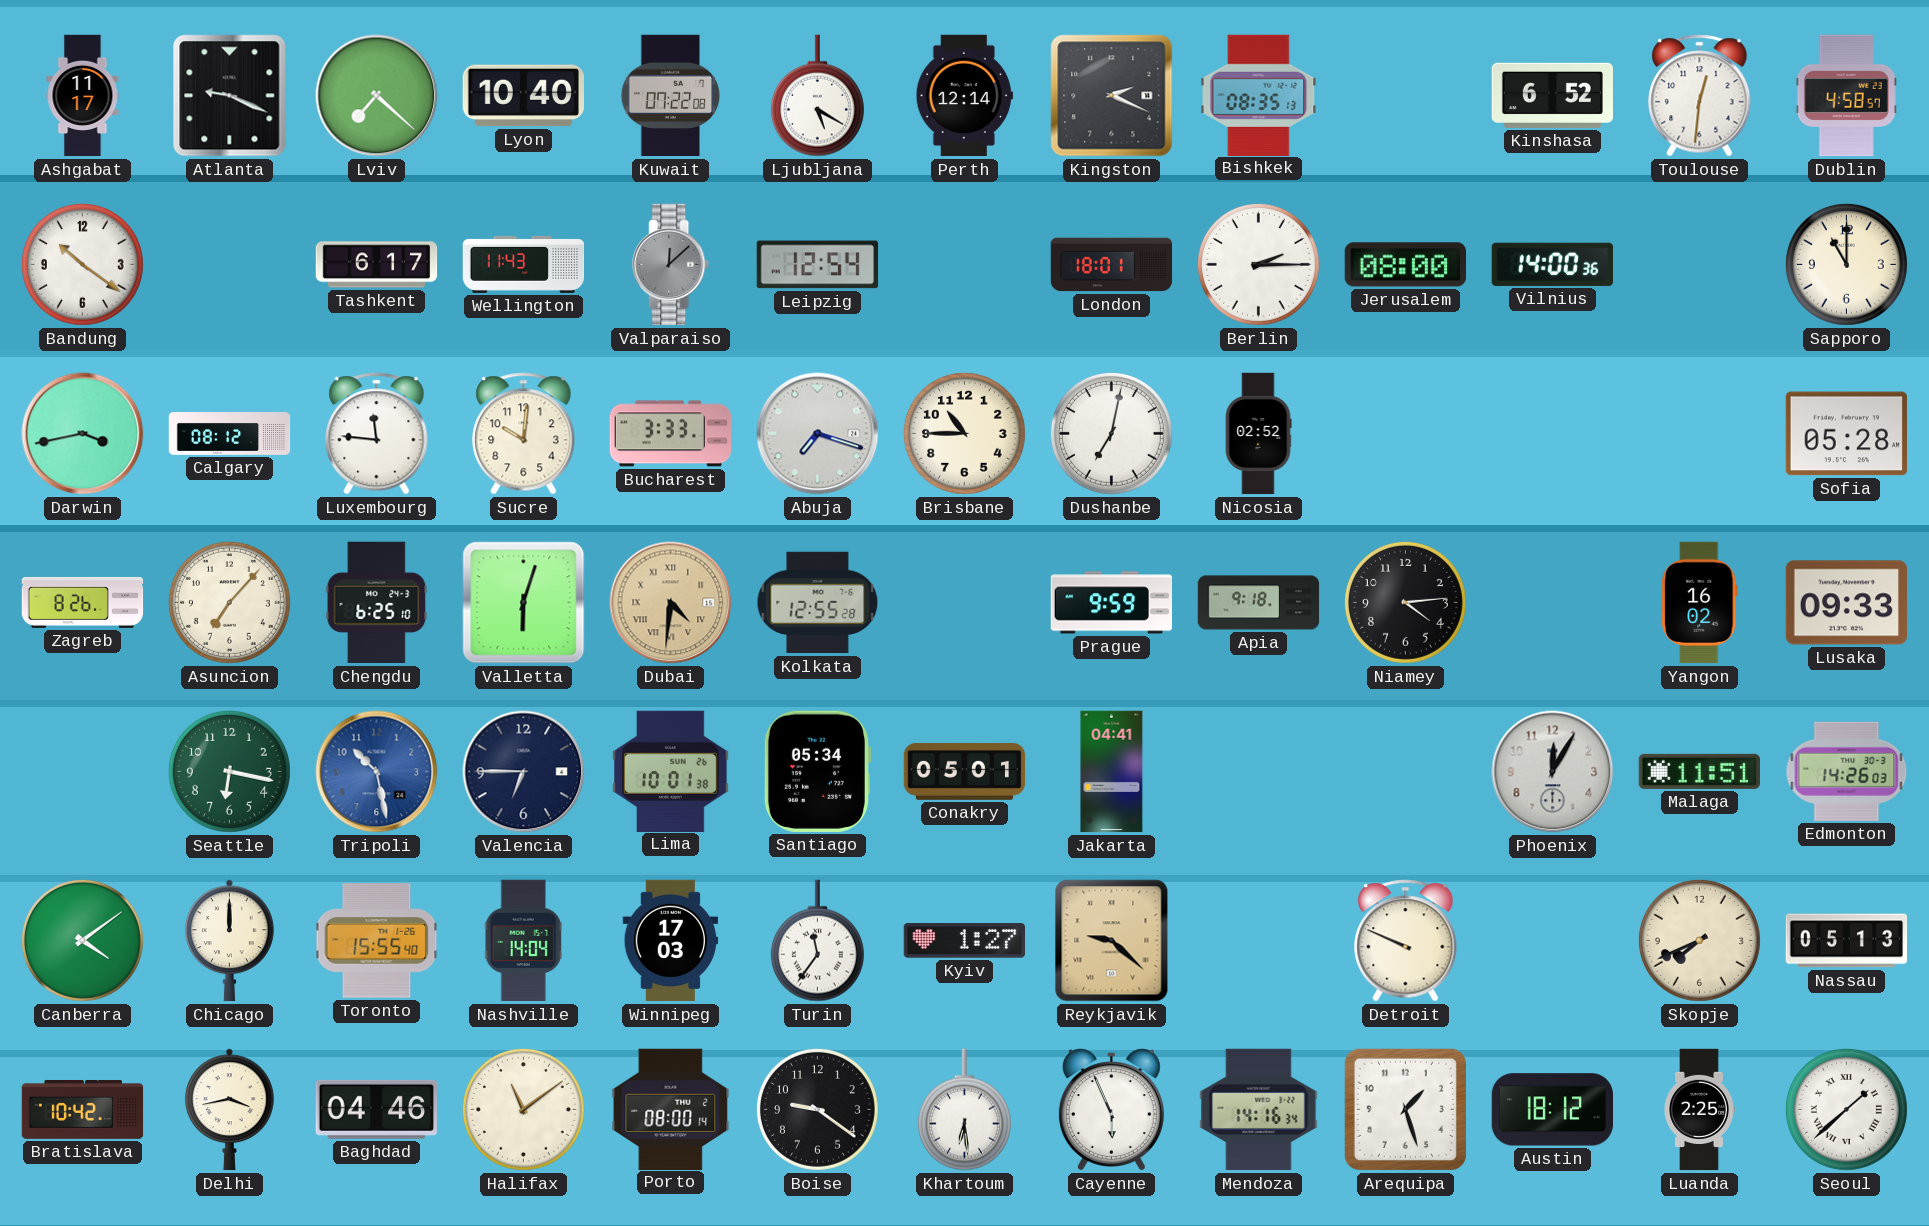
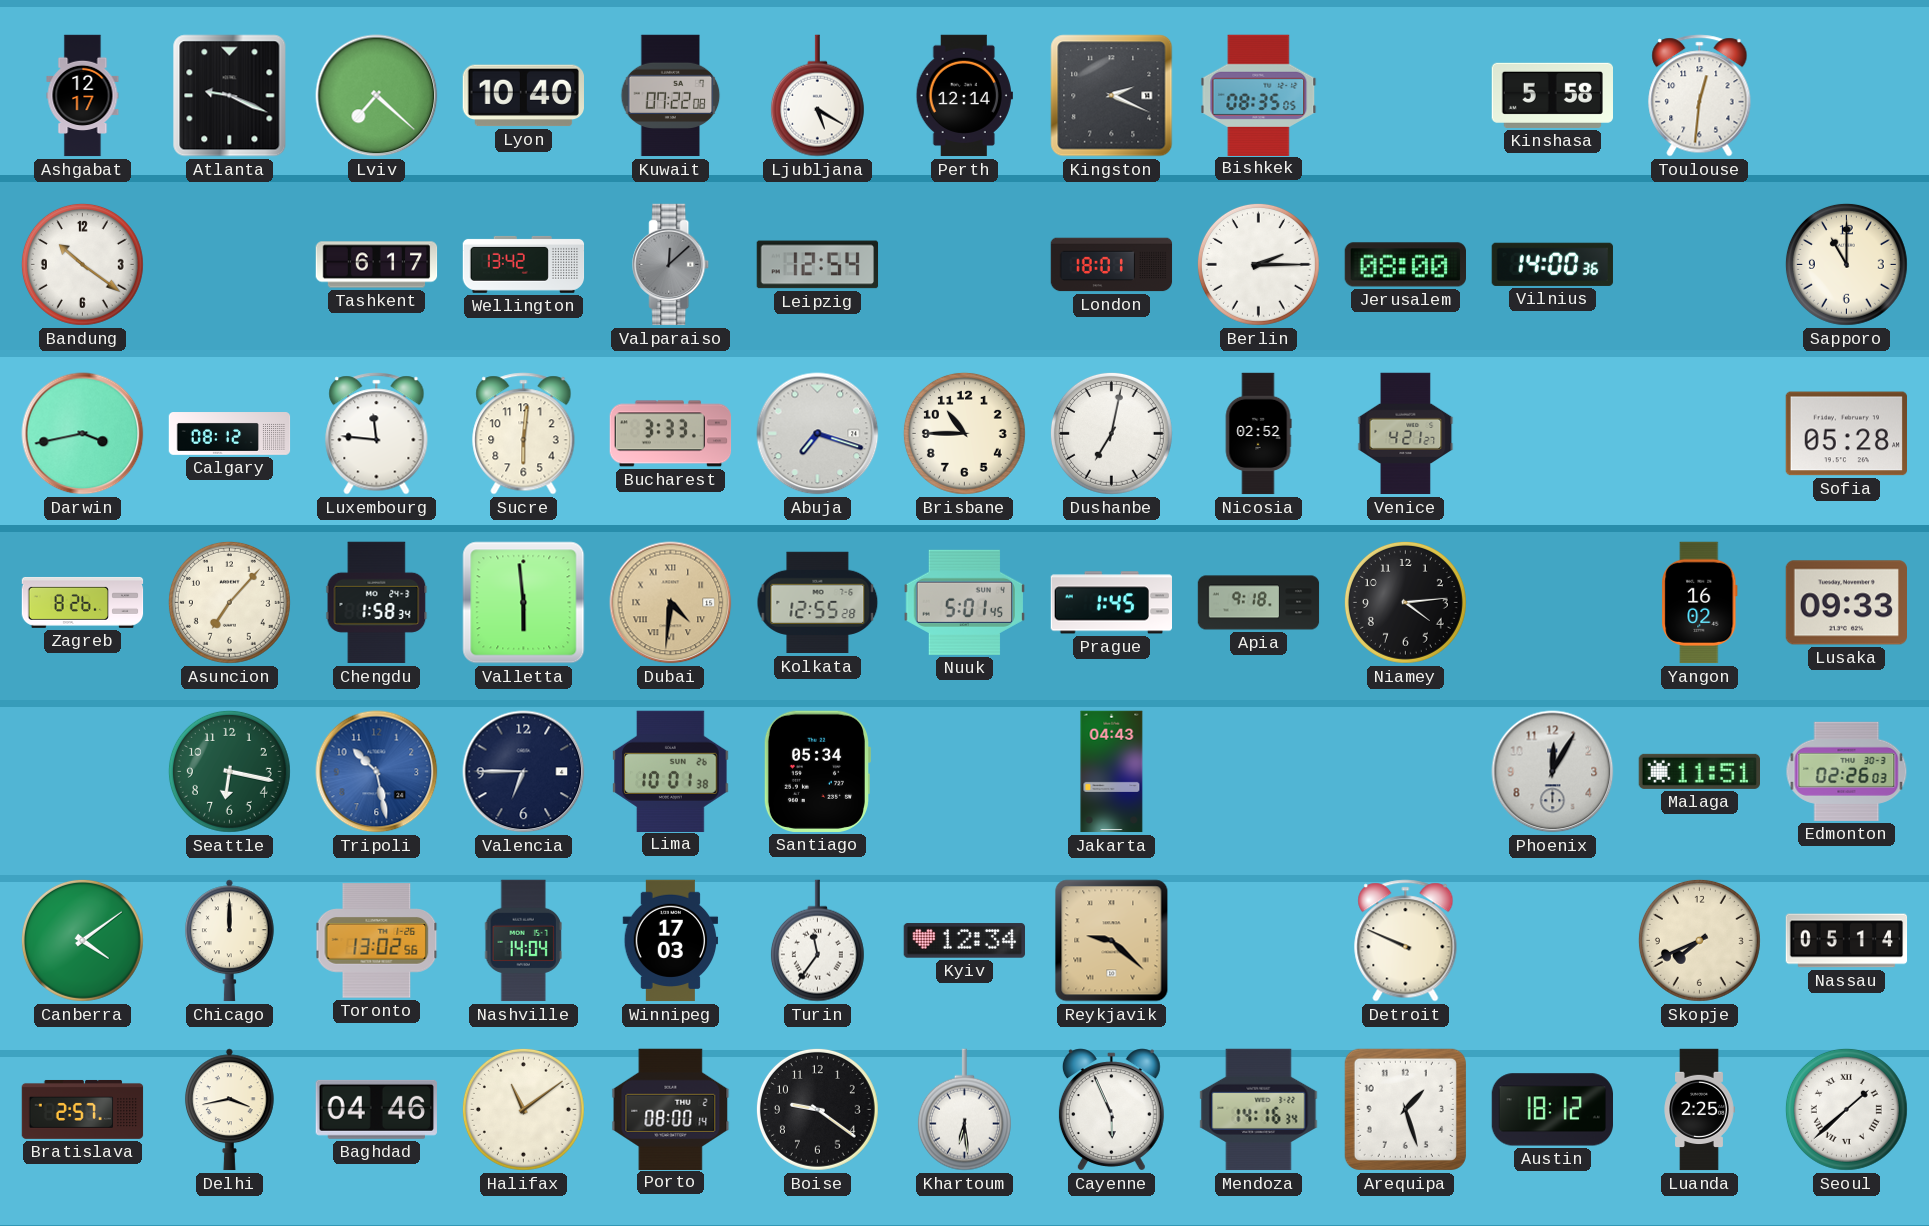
Ashgabat: 11:17 -> 12:17 (83, 96)
Bishkek: 08:35:13 -> 08:35:05 (1259, 95)
Kinshasa: 6:52 -> 5:58 (1552, 95)
Dublin: 4:58 -> none (1846, 96)
Wellington: 11:43 -> 13:42 (524, 264)
Sucre: 10:01 -> 6:01 (524, 434)
Venice: none -> 4:21 (1406, 434)
Chengdu: 6:25 -> 1:58 (377, 603)
Valletta: 6:03 -> 5:59 (524, 603)
Nuuk: none -> 5:01 (964, 602)
Prague: 9:59 -> 1:45 (1111, 603)
Conakry: 05:01 -> none (965, 771)
Jakarta: 04:41 -> 04:43 (1112, 772)
Edmonton: 14:26 -> 02:26 (1847, 771)
Toronto: 15:55 -> 13:02 (377, 941)
Kyiv: 1:27 -> 12:34 (965, 941)
Nassau: 05:13 -> 05:14 (1847, 941)
Bratislava: 10:42 -> 2:57 (83, 1109)
